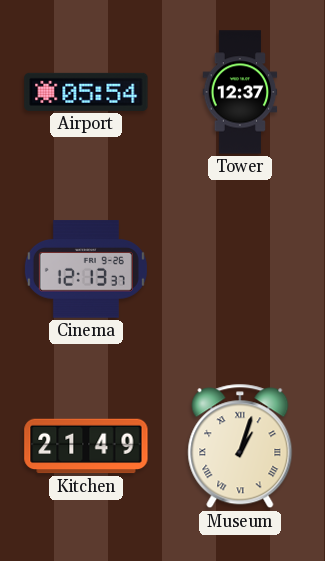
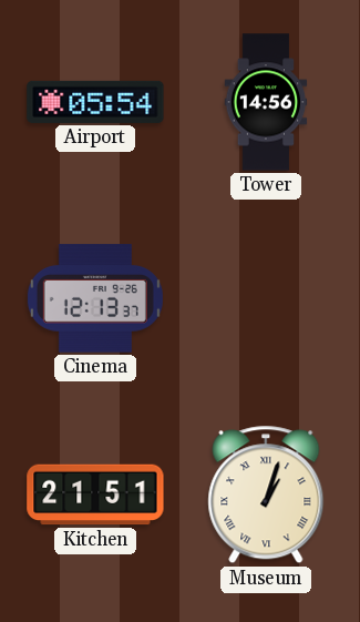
Tower: 12:37 -> 14:56 (266, 102)
Kitchen: 21:49 -> 21:51 (95, 494)
